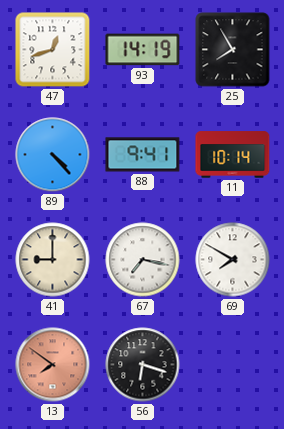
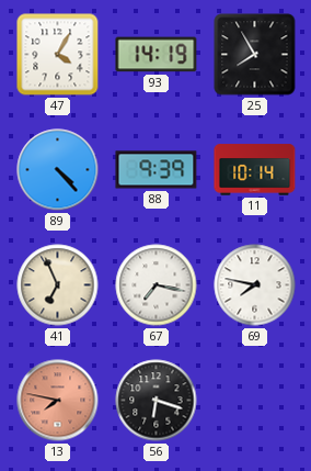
47: 12:42 -> 4:05 (58, 55)
88: 9:41 -> 9:39 (157, 170)
41: 9:00 -> 6:56 (58, 285)
69: 7:50 -> 7:47 (255, 285)
13: 7:51 -> 7:47 (58, 401)
